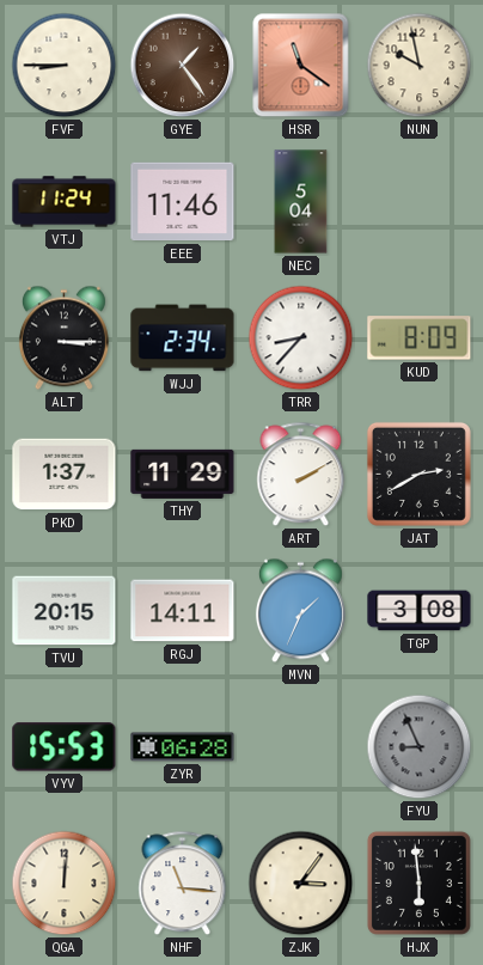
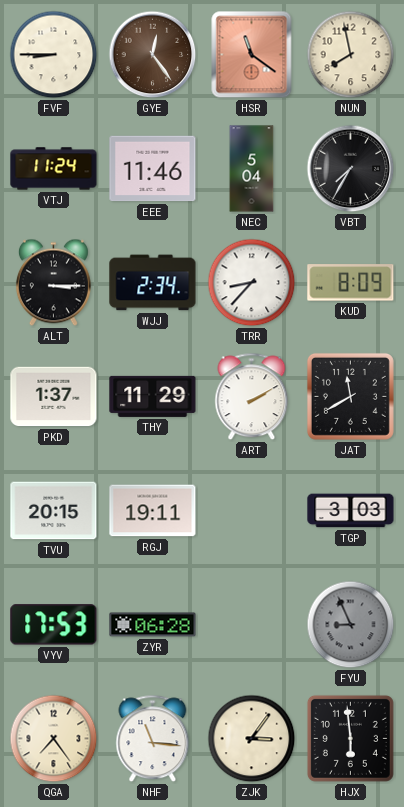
GYE: 1:24 -> 12:24 (153, 55)
NUN: 9:58 -> 7:58 (351, 55)
VBT: none -> 7:35 (351, 169)
JAT: 2:40 -> 11:40 (350, 396)
RGJ: 14:11 -> 19:11 (153, 511)
MVN: 1:34 -> none (300, 611)
TGP: 3:08 -> 3:03 (351, 511)
VYV: 15:53 -> 17:53 (54, 625)
QGA: 12:01 -> 7:24 (54, 739)
